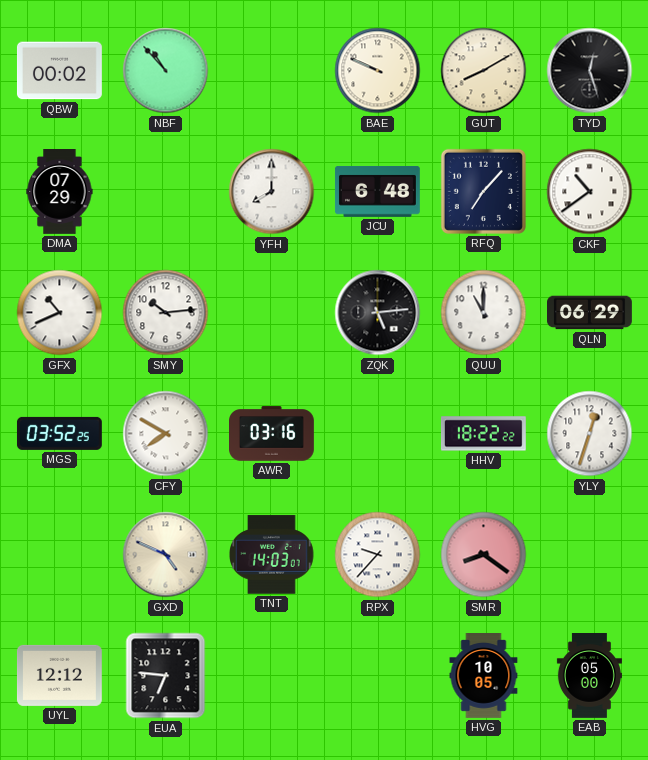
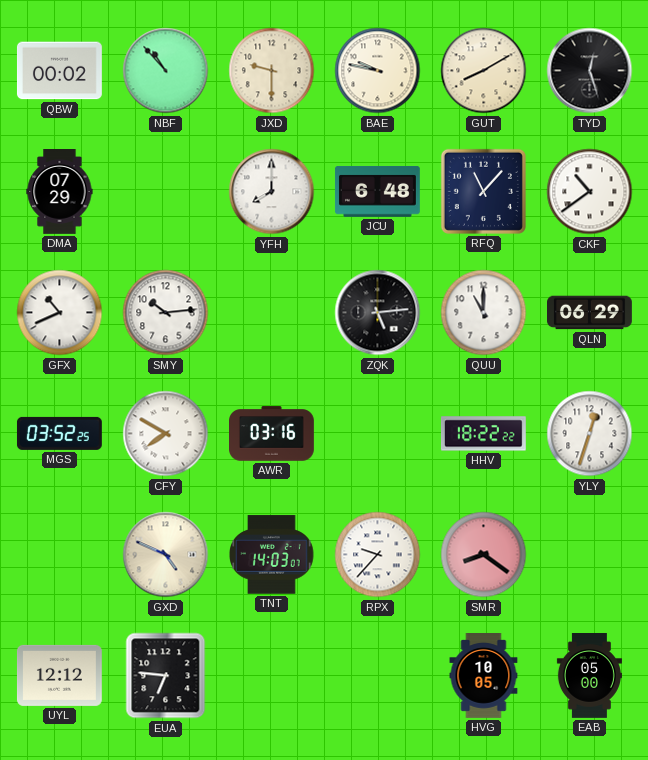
JXD: none -> 9:30 (272, 71)
BAE: 9:49 -> 9:47 (378, 71)
RFQ: 7:07 -> 11:07 (483, 191)
